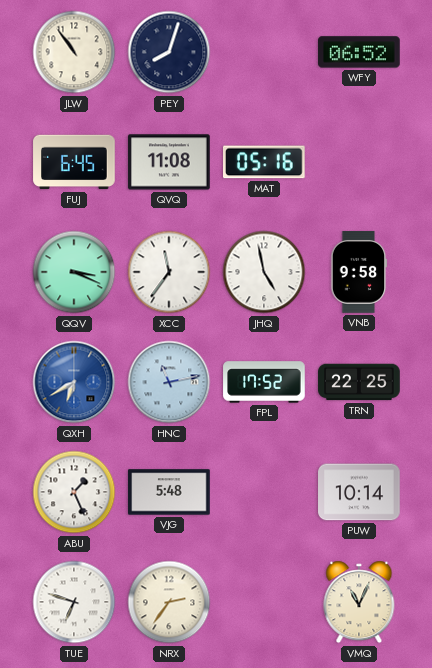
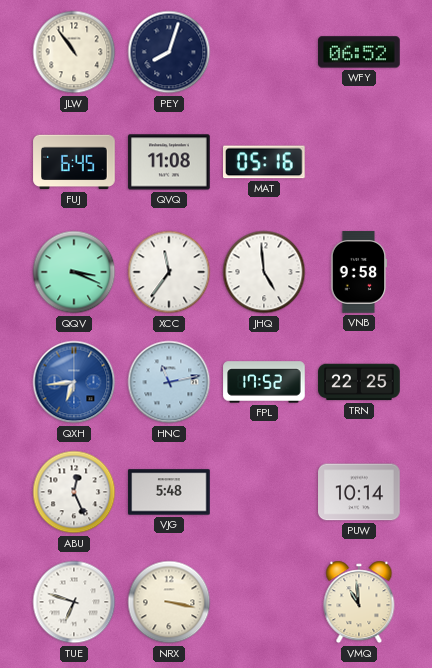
JHQ: 4:58 -> 4:59 (264, 272)
QXH: 6:40 -> 6:44 (74, 382)
ABU: 1:26 -> 12:26 (74, 492)
NRX: 2:36 -> 3:17 (169, 602)
VMQ: 11:04 -> 10:59 (359, 602)
